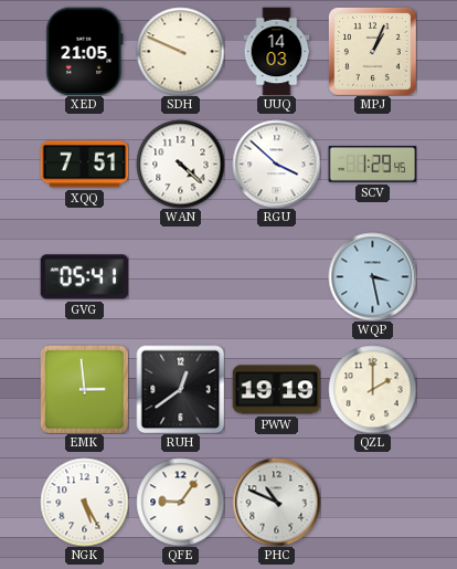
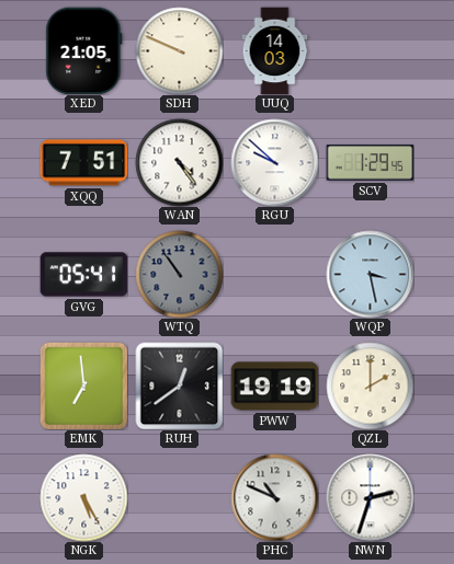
MPJ: 1:04 -> none (372, 51)
WAN: 4:22 -> 4:24 (179, 162)
RGU: 3:52 -> 9:52 (274, 162)
WTQ: none -> 10:54 (179, 274)
EMK: 2:59 -> 6:59 (83, 385)
QFE: 9:06 -> none (180, 502)
NWN: none -> 2:33 (370, 497)
